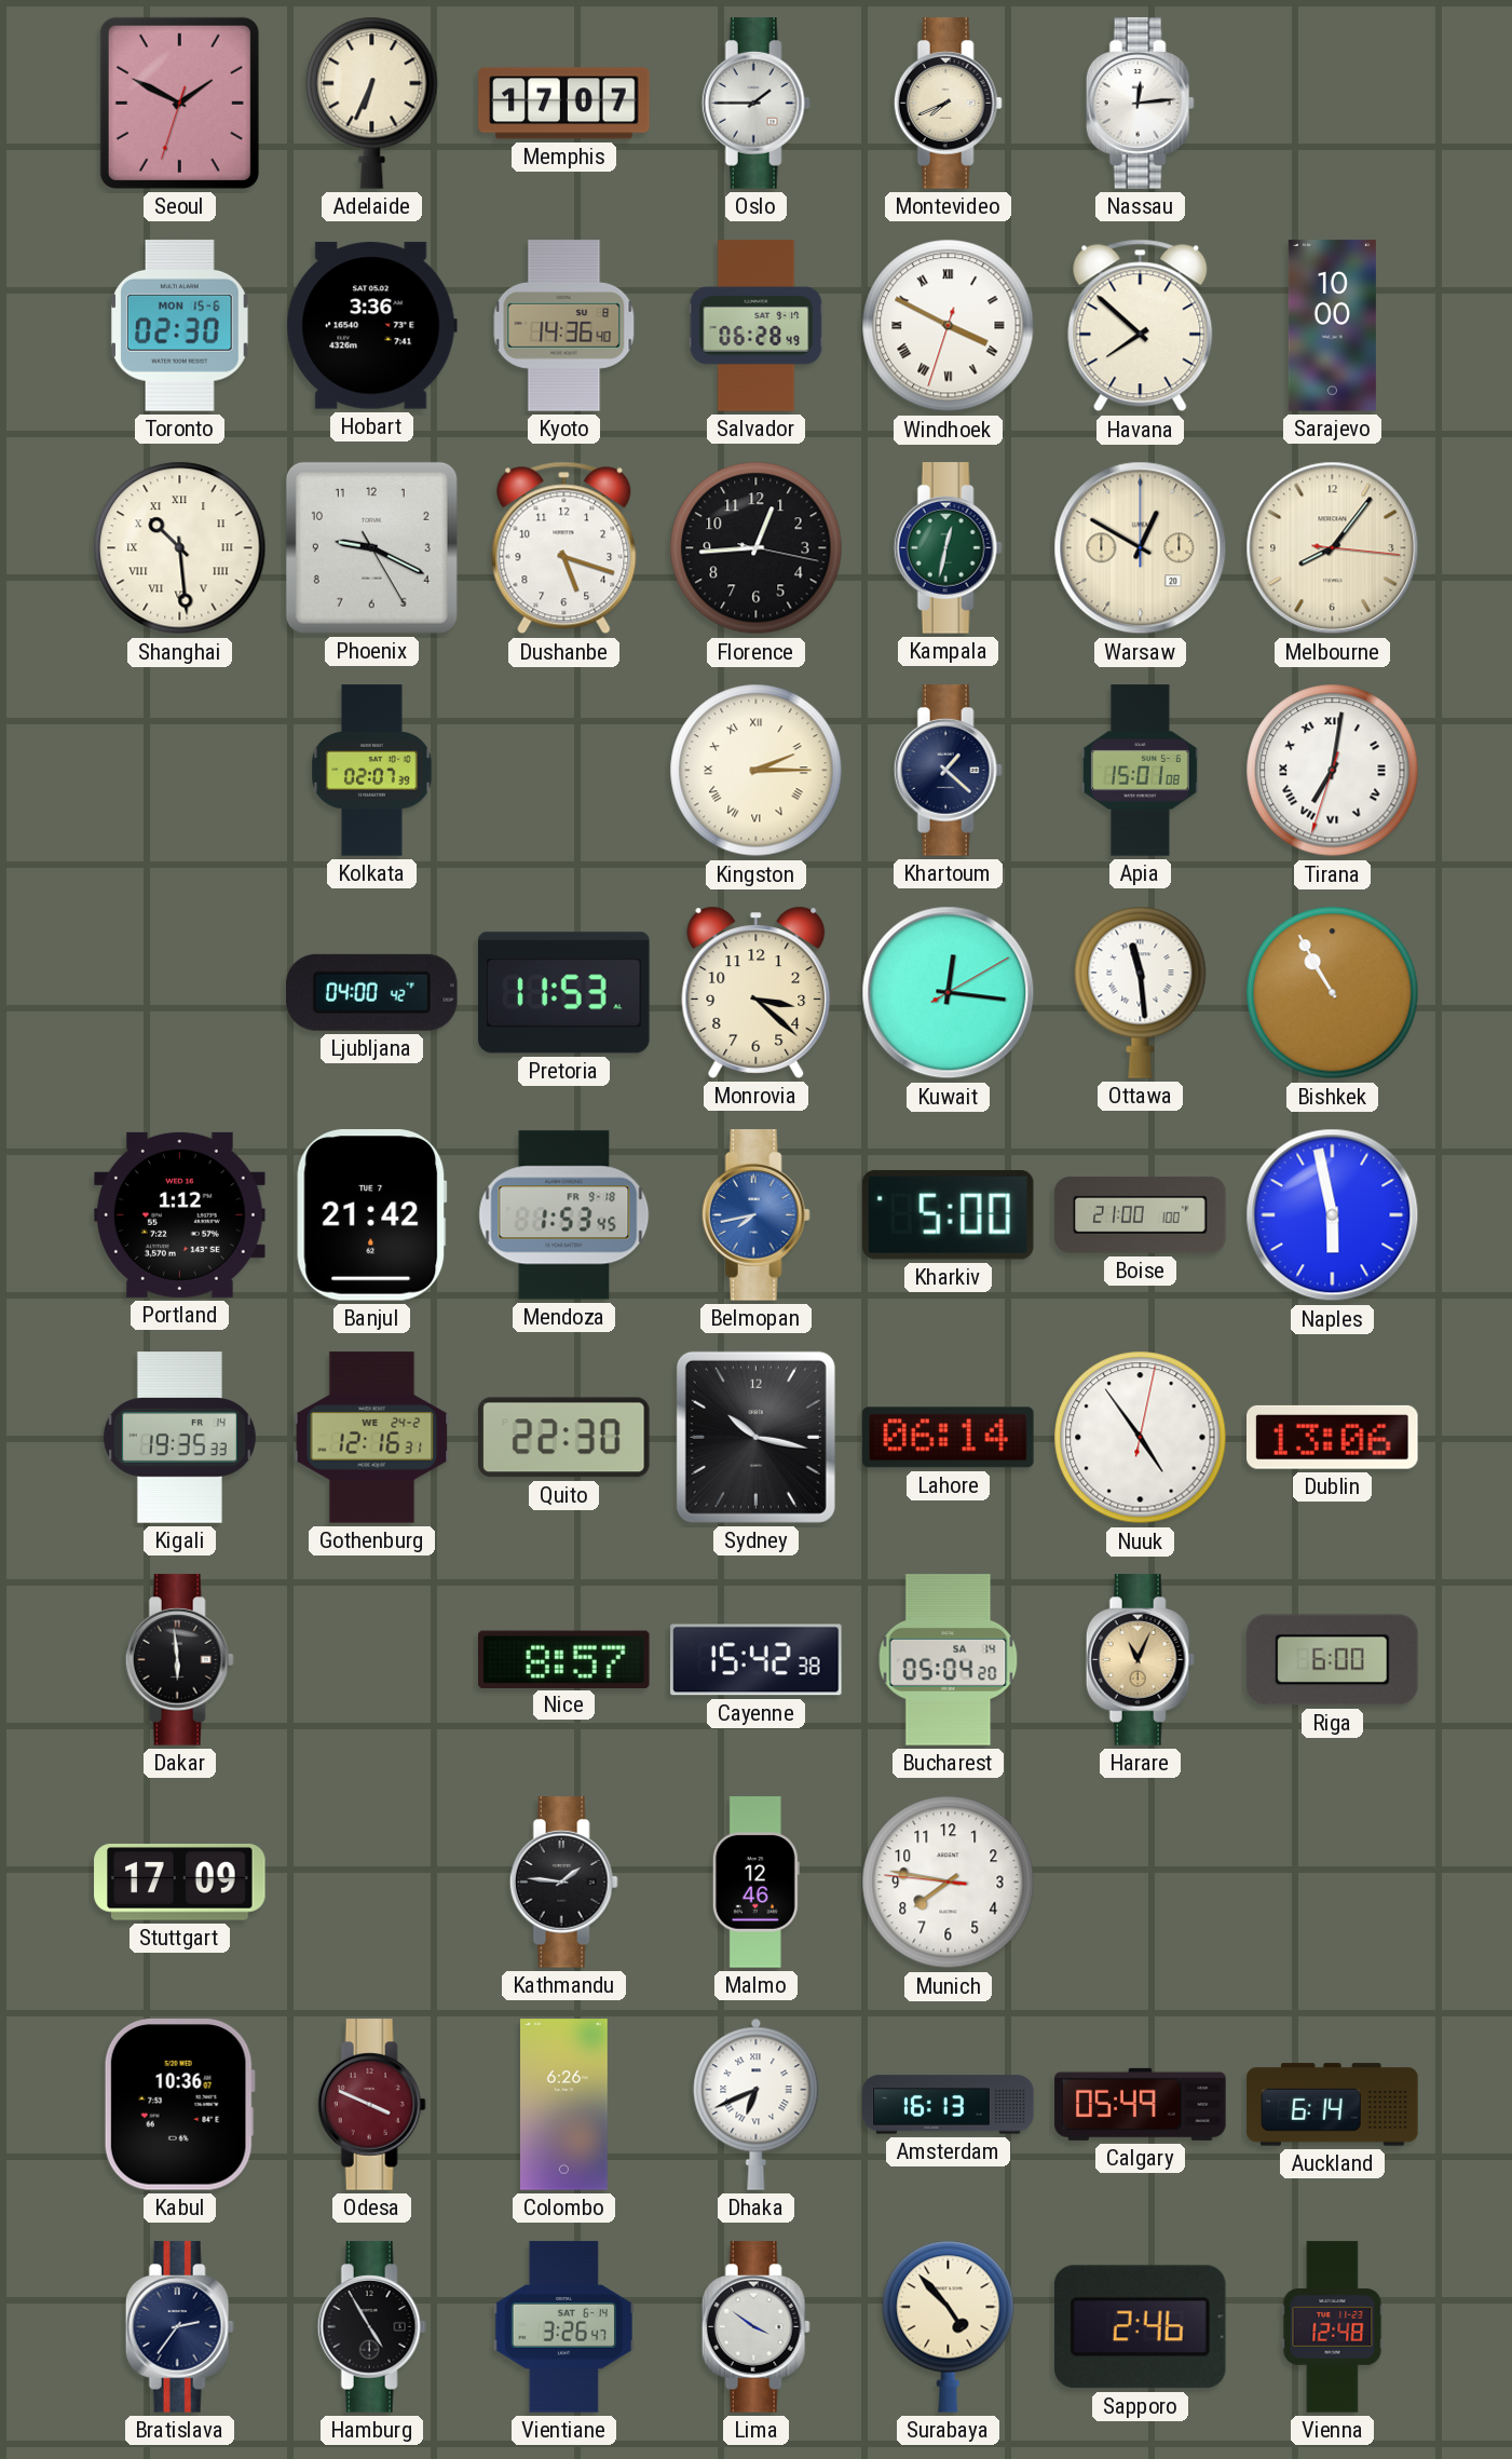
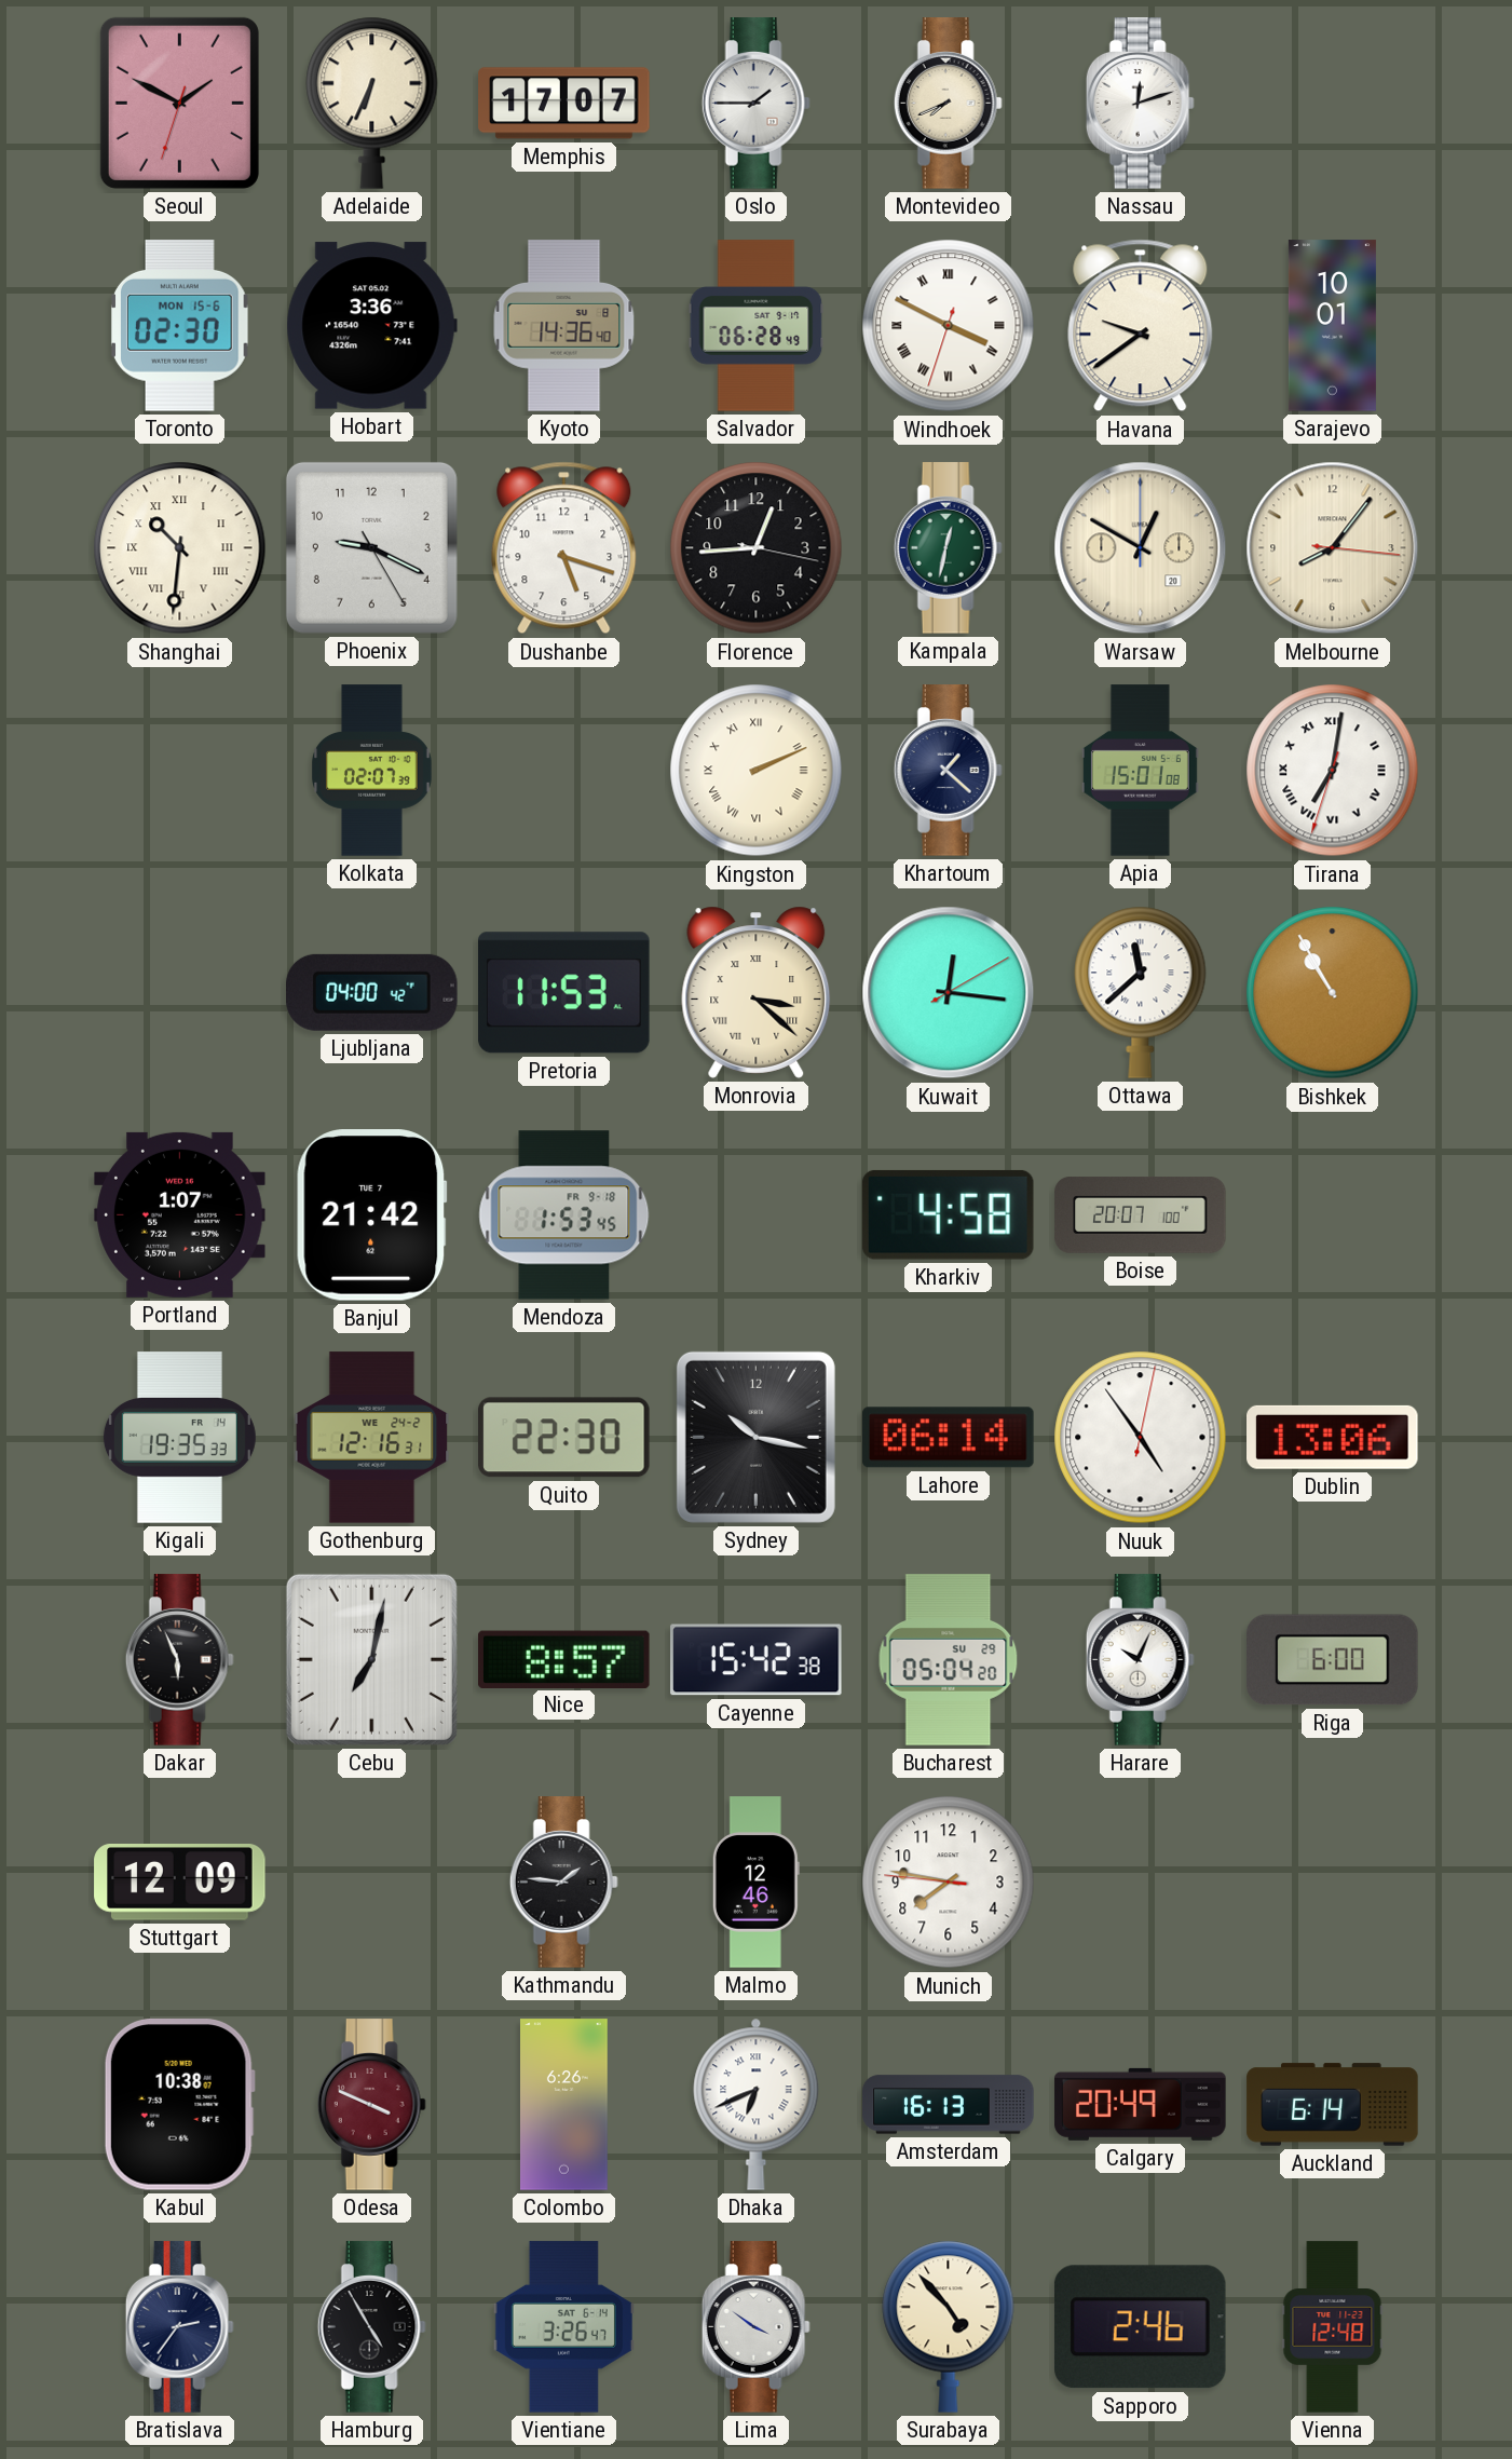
Nassau: 12:14 -> 12:12 (1140, 104)
Havana: 7:52 -> 9:39 (1141, 326)
Sarajevo: 10:00 -> 10:01 (1332, 326)
Shanghai: 10:29 -> 10:31 (180, 548)
Kingston: 2:15 -> 2:11 (757, 771)
Monrovia numerals: Arabic -> Roman (757, 992)
Ottawa: 11:29 -> 11:38 (1141, 992)
Portland: 1:12 -> 1:07 (180, 1214)
Belmopan: 7:43 -> none (755, 1215)
Kharkiv: 5:00 -> 4:58 (948, 1214)
Boise: 21:00 -> 20:07 (1141, 1214)
Naples: 5:58 -> none (1333, 1215)
Dakar: 5:59 -> 5:56 (179, 1660)
Cebu: none -> 7:02 (371, 1659)
Bucharest date: SA 14 -> SU 29 (949, 1660)
Harare: 11:04 -> 10:04 (1140, 1660)
Harare dial: champagne -> white (1140, 1660)
Stuttgart: 17:09 -> 12:09 (180, 1883)
Kabul: 10:36 -> 10:38 (179, 2105)
Calgary: 05:49 -> 20:49 (1141, 2104)
